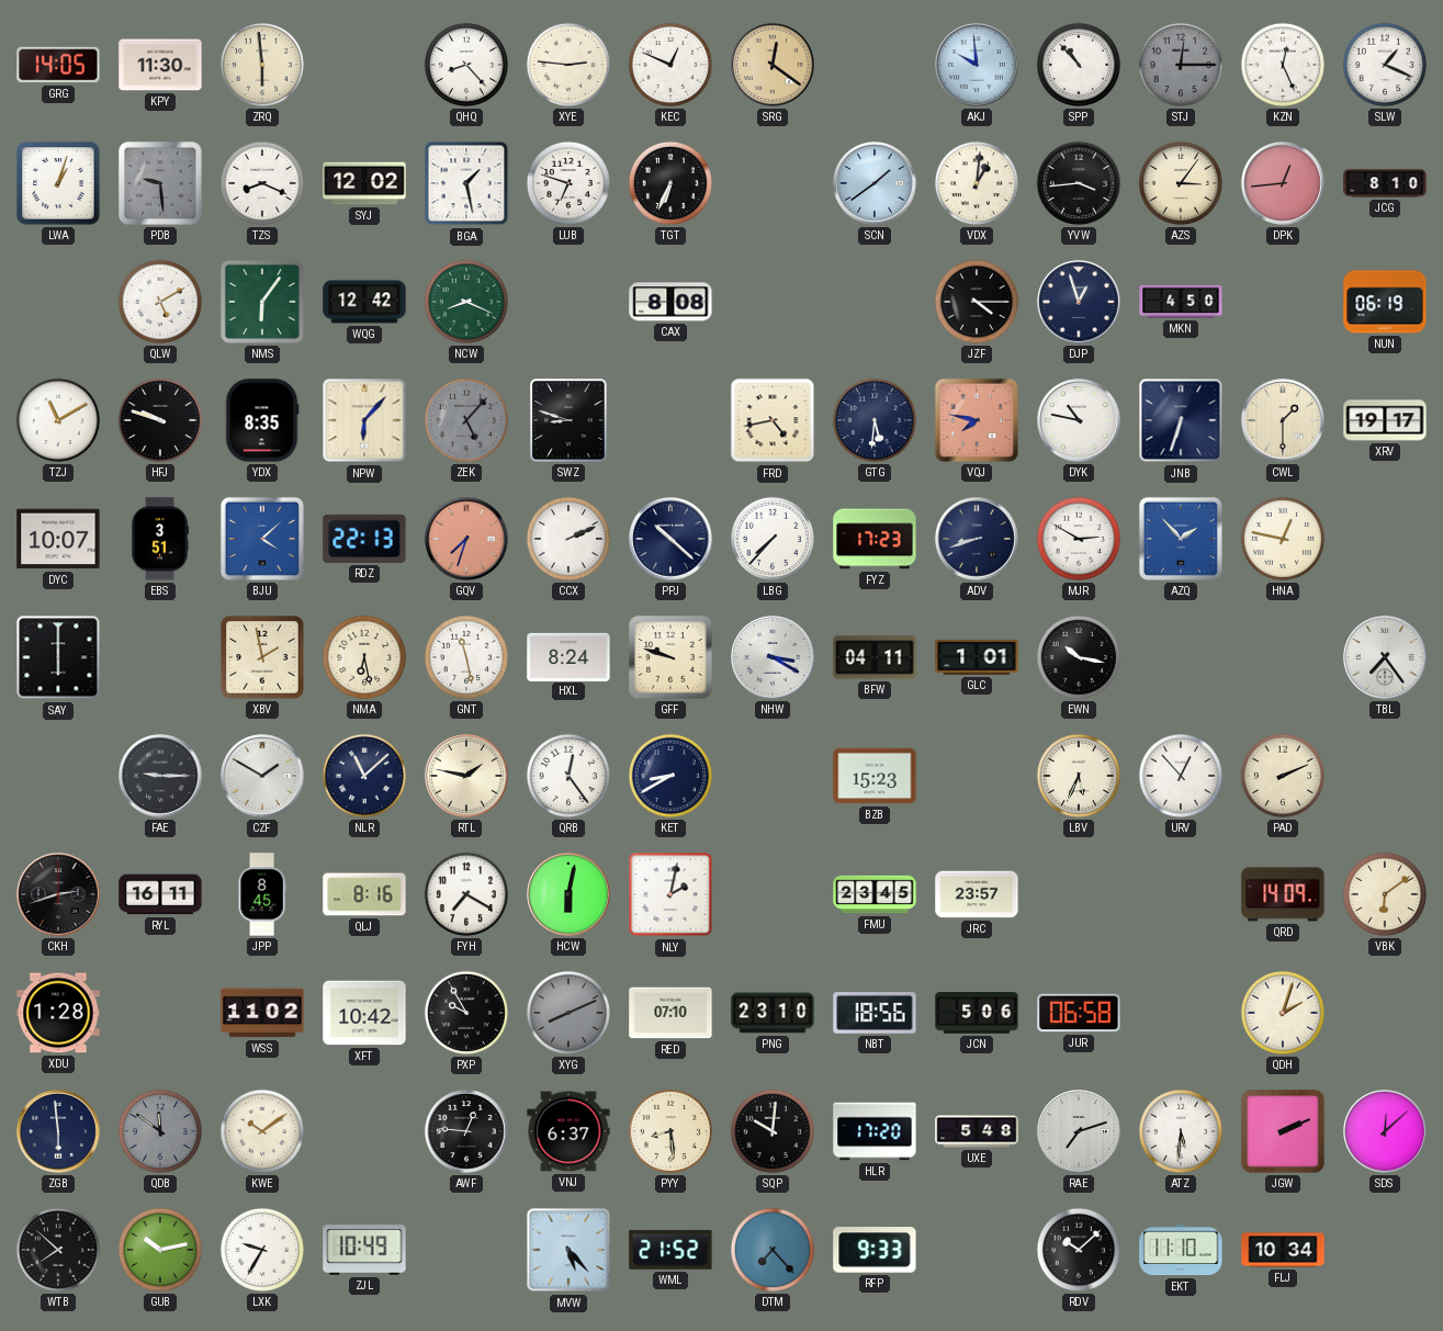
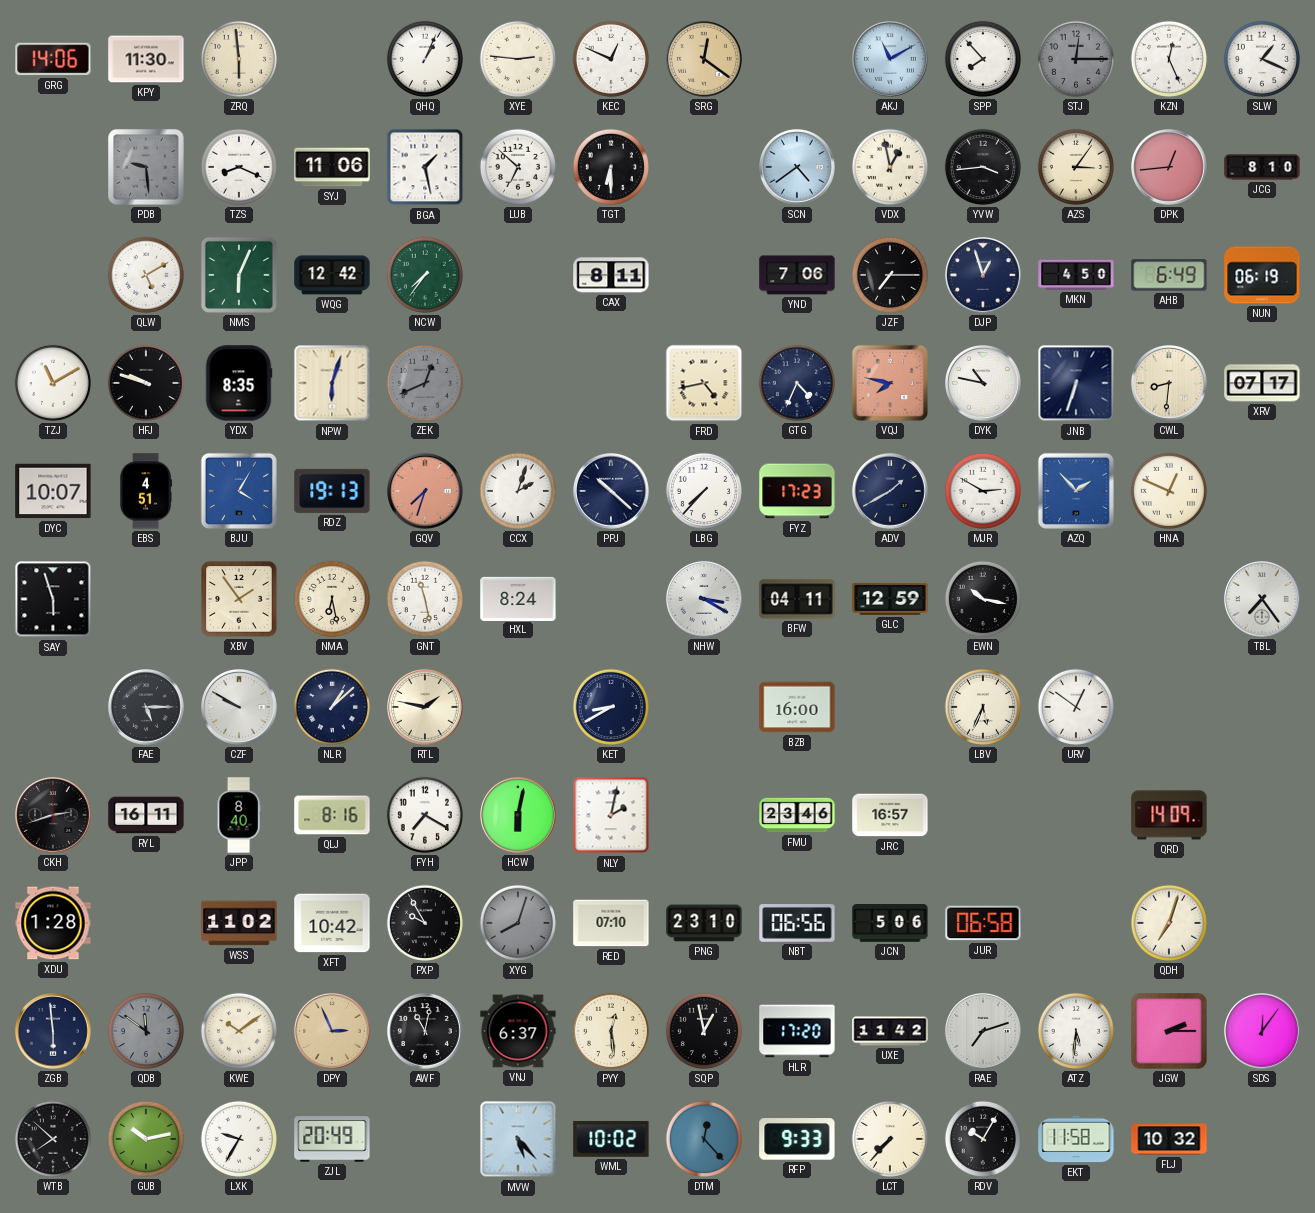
GRG: 14:05 -> 14:06 (53, 59)
QHQ: 8:23 -> 1:04 (425, 59)
AKJ: 9:59 -> 11:10 (891, 60)
SPP: 10:53 -> 7:53 (983, 59)
LWA: 1:03 -> none (58, 183)
SYJ: 12:02 -> 11:06 (332, 167)
LUB: 6:48 -> 6:52 (518, 167)
TGT: 6:34 -> 6:30 (611, 167)
SCN: 1:39 -> 4:39 (798, 168)
VDX: 1:01 -> 12:58 (890, 167)
NMS: 6:06 -> 6:04 (239, 275)
NCW: 8:19 -> 7:36 (425, 275)
CAX: 8:08 -> 8:11 (611, 275)
YND: none -> 7:06 (797, 275)
JZF: 4:15 -> 7:15 (890, 275)
AHB: none -> 6:49 (1169, 275)
NPW: 6:07 -> 6:03 (332, 383)
ZEK: 5:07 -> 12:41 (425, 383)
SWZ: 8:48 -> none (568, 420)
GTG: 5:31 -> 4:34 (797, 383)
CWL: 1:30 -> 8:31 (1170, 384)
XRV: 19:17 -> 07:17 (1262, 383)
EBS: 3:51 -> 4:51 (145, 491)
BJU: 4:08 -> 4:05 (239, 491)
RDZ: 22:13 -> 19:13 (332, 491)
CCX: 2:11 -> 2:03 (518, 491)
ADV: 8:42 -> 1:40 (891, 492)
HNA: 12:47 -> 12:49 (1169, 491)
SAY: 6:00 -> 5:57 (53, 599)
XBV: 1:58 -> 1:54 (239, 599)
GFF: 9:48 -> none (670, 657)
GLC: 1:01 -> 12:59 (890, 599)
FAE: 9:15 -> 5:15 (147, 708)
CZF: 1:50 -> 9:50 (240, 708)
NLR: 11:08 -> 1:08 (332, 707)
QRB: 12:24 -> none (568, 776)
BZB: 15:23 -> 16:00 (797, 707)
URV: 12:53 -> 12:51 (1076, 707)
PAD: 2:11 -> none (1283, 776)
JPP: 8:45 -> 8:40 (239, 815)
FMU: 23:45 -> 23:46 (797, 815)
JRC: 23:57 -> 16:57 (890, 815)
VBK: 6:09 -> none (1385, 894)
XYG: 8:11 -> 8:03 (518, 923)
NBT: 18:56 -> 06:56 (797, 923)
QDH: 2:03 -> 7:03 (1169, 923)
DPY: none -> 2:56 (333, 1032)
AWF: 12:46 -> 11:02 (426, 1032)
PYY: 8:29 -> 12:29 (611, 1031)
SQP: 10:01 -> 12:58 (704, 1031)
UXE: 5:48 -> 11:42 (890, 1031)
JGW: 2:11 -> 2:15 (1169, 1031)
SDS: 12:08 -> 12:06 (1263, 1032)
ZJL: 10:49 -> 20:49 (332, 1139)
WML: 21:52 -> 10:02 (611, 1139)
DTM: 7:23 -> 12:23 (704, 1139)
LCT: none -> 7:37 (890, 1139)
RDV: 10:08 -> 10:05 (983, 1139)
EKT: 11:10 -> 11:58 (1076, 1139)
FLJ: 10:34 -> 10:32 (1169, 1139)
